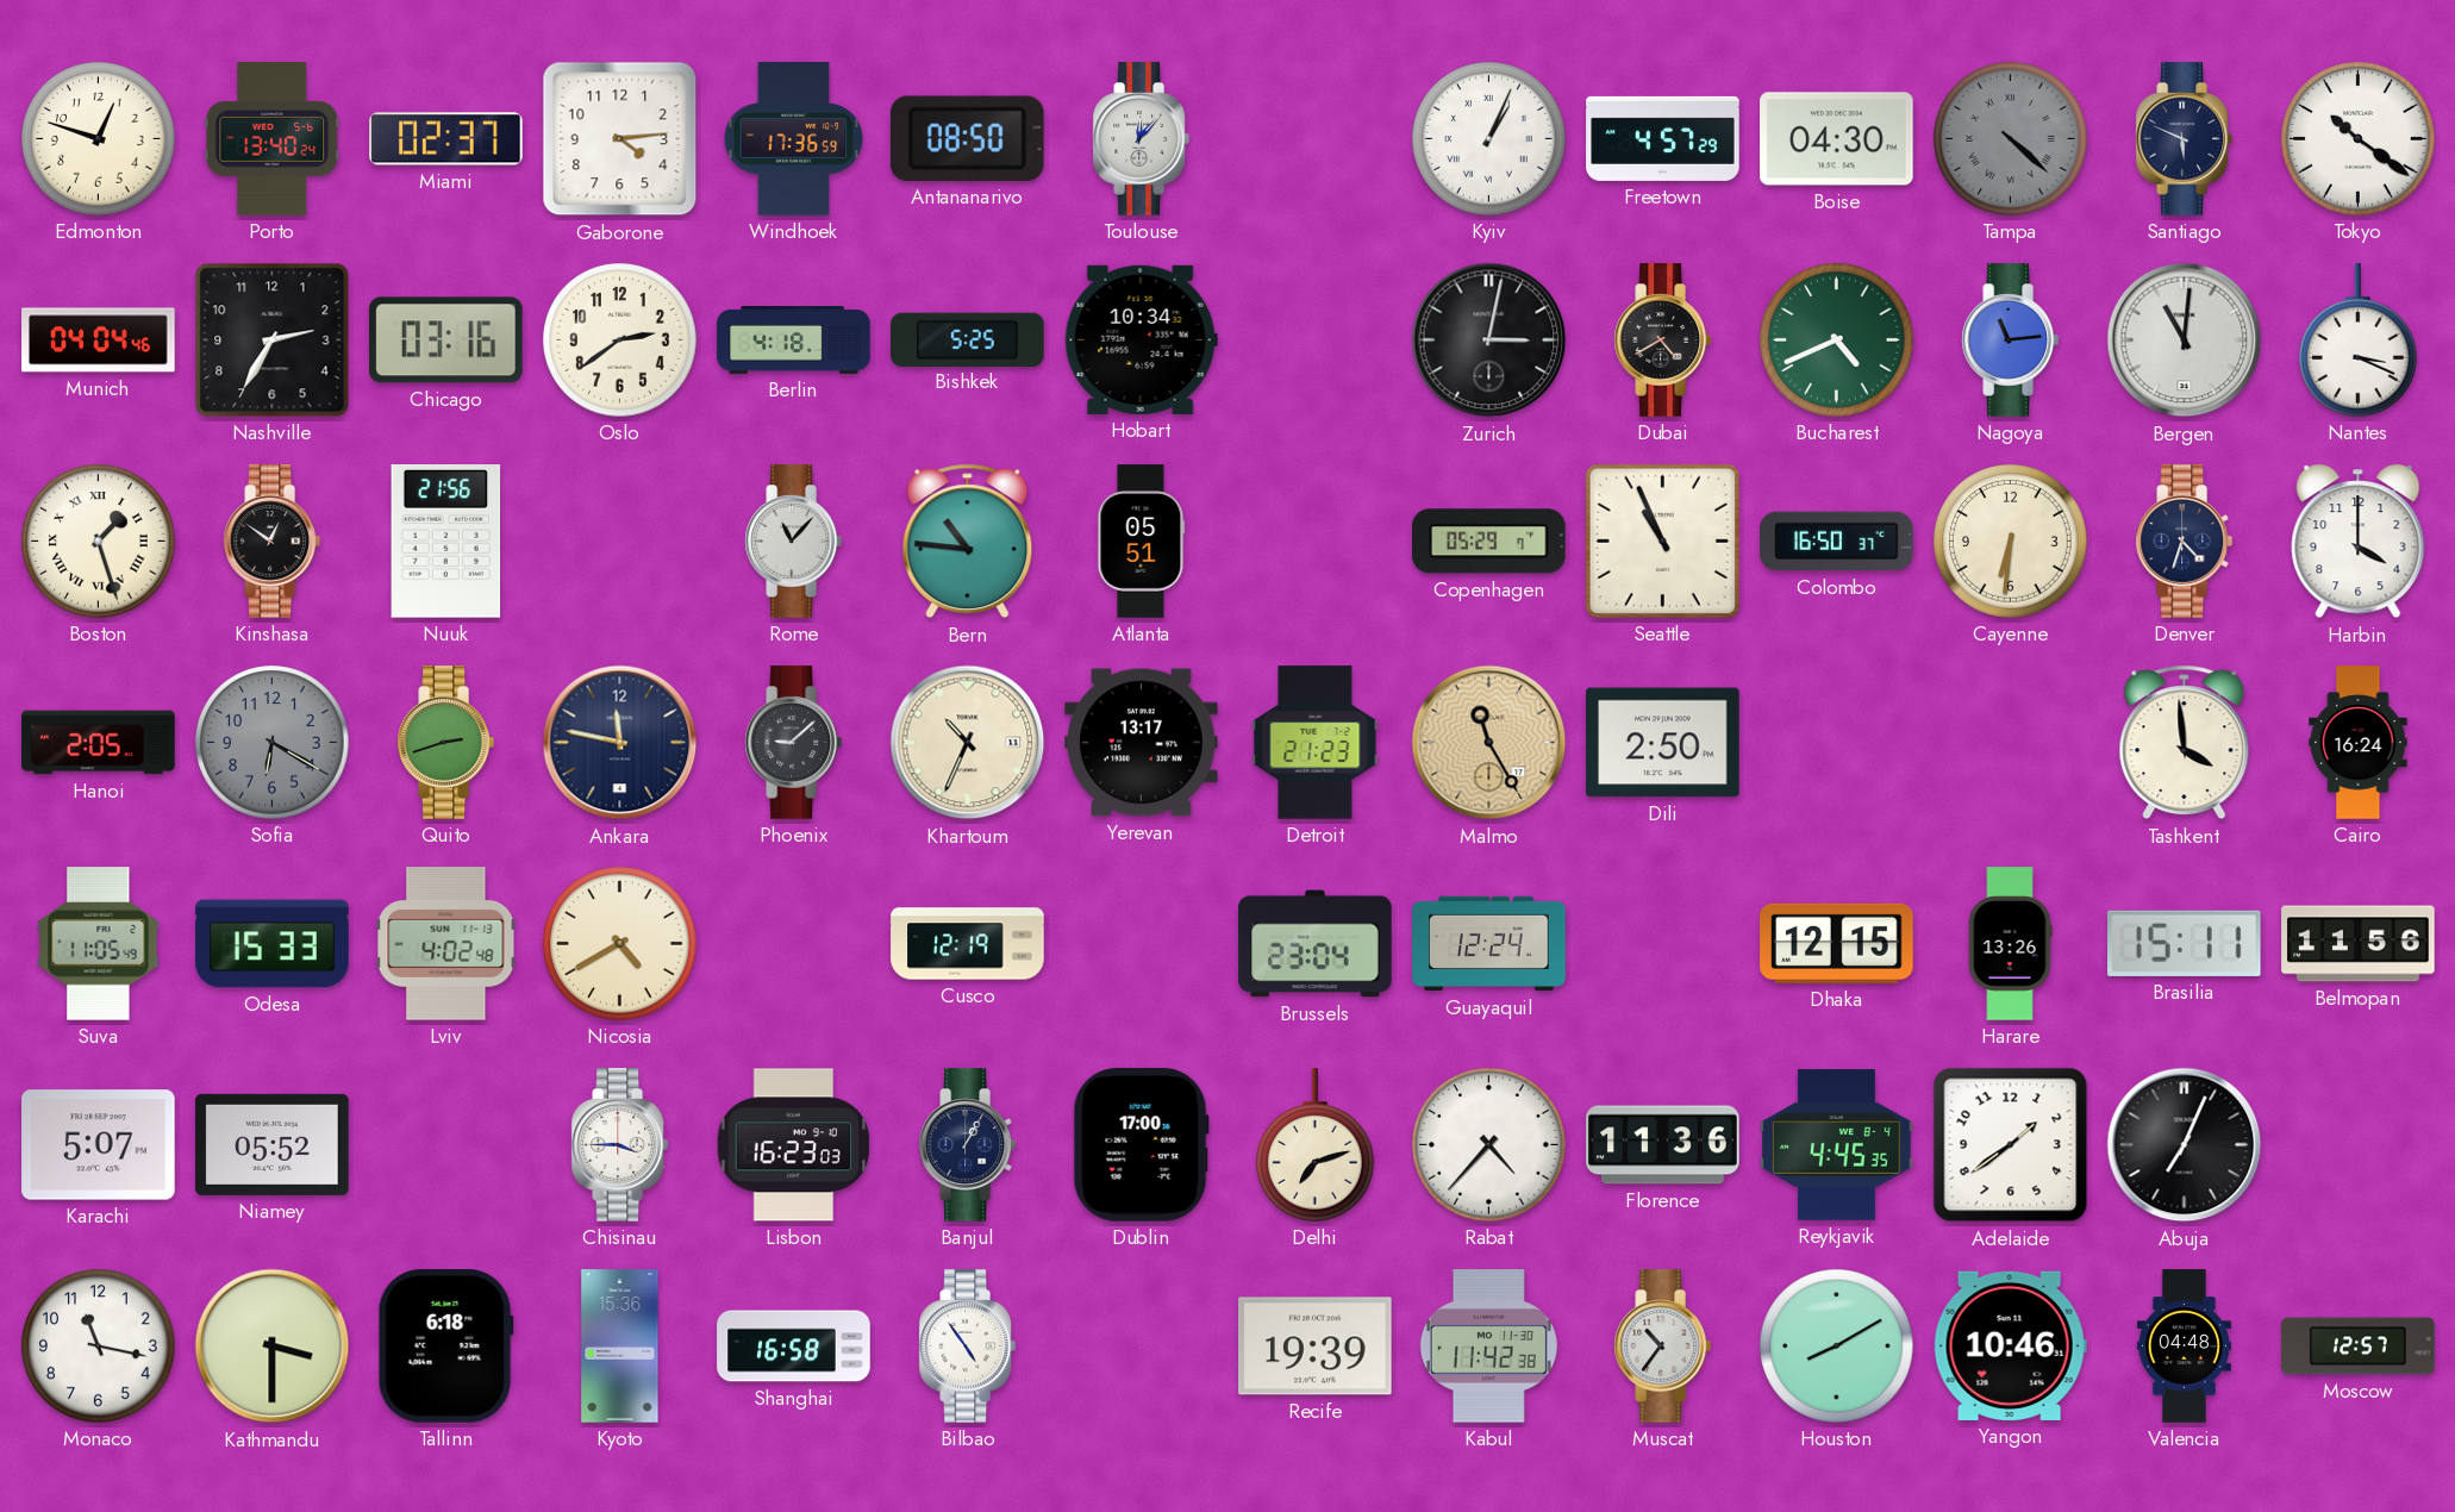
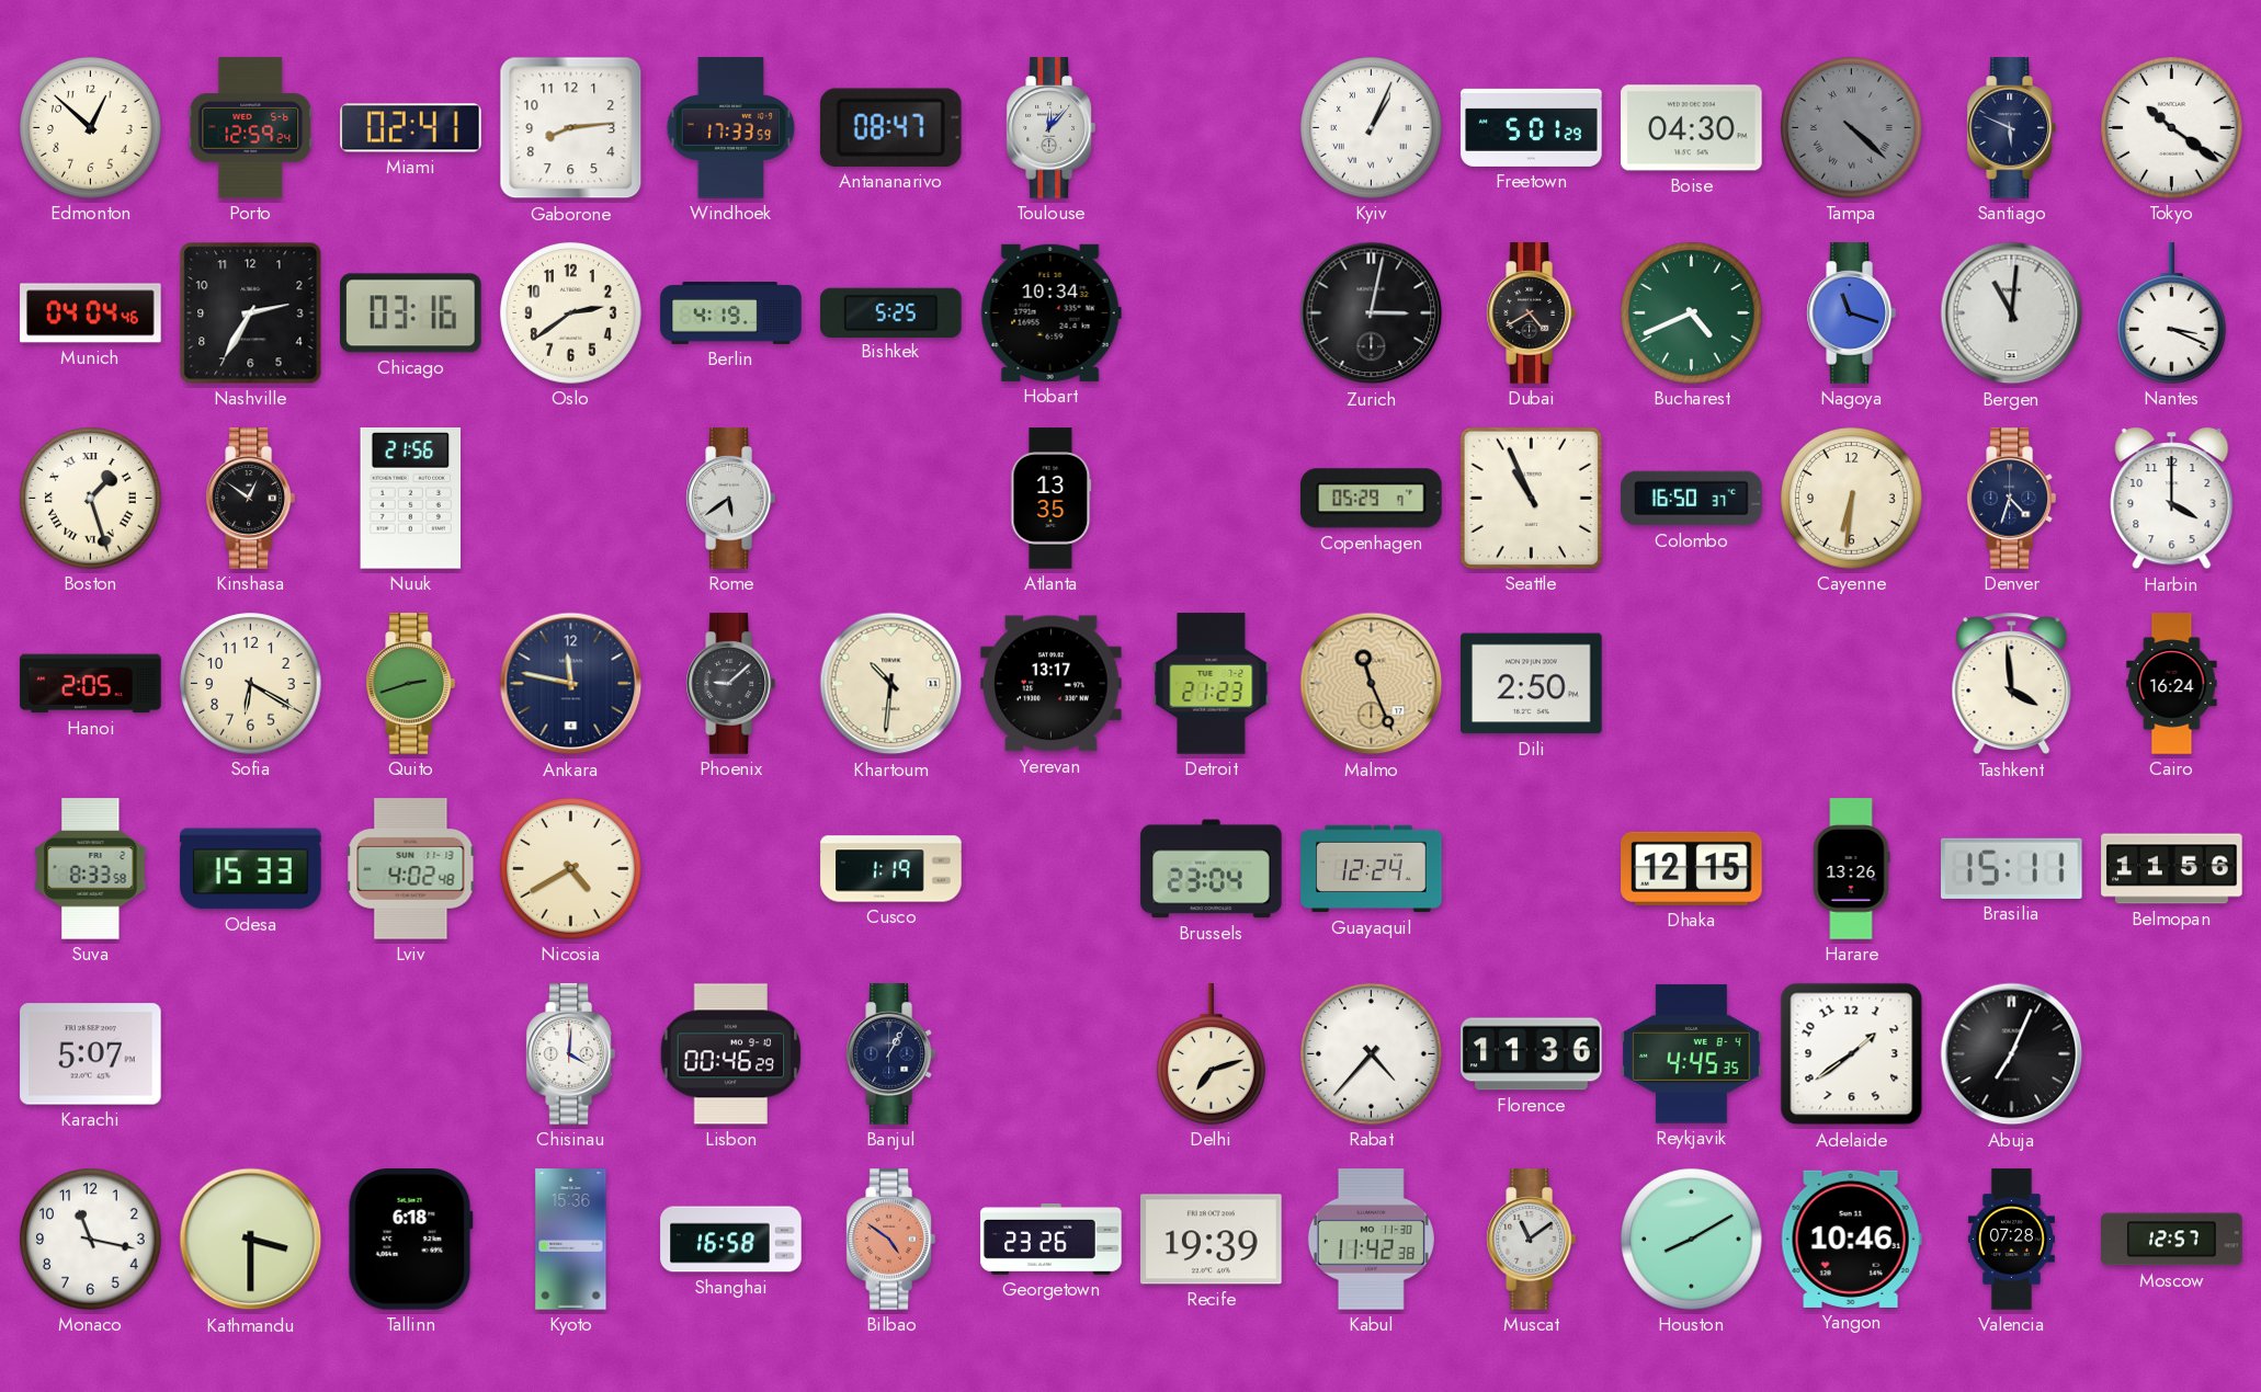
Edmonton: 12:48 -> 12:52 (91, 128)
Porto: 13:40 -> 12:59 (251, 128)
Miami: 02:37 -> 02:41 (411, 128)
Gaborone: 4:14 -> 8:14 (571, 128)
Windhoek: 17:36 -> 17:33 (731, 128)
Antananarivo: 08:50 -> 08:47 (890, 127)
Freetown: 4:57 -> 5:01 (1532, 127)
Berlin: 4:18 -> 4:19 (731, 313)
Nagoya: 11:14 -> 11:18 (1851, 313)
Rome: 11:07 -> 5:39 (730, 499)
Bern: 10:46 -> none (968, 542)
Atlanta: 05:51 -> 13:35 (1052, 499)
Sofia dial: grey -> cream (251, 684)
Khartoum: 10:34 -> 10:31 (891, 684)
Malmo: 11:25 -> 11:26 (1372, 684)
Suva: 11:05 -> 8:33 (91, 869)
Cusco: 12:19 -> 1:19 (891, 869)
Niamey: 05:52 -> none (273, 1144)
Chisinau: 3:45 -> 4:01 (570, 1054)
Lisbon: 16:23 -> 00:46 (731, 1054)
Dublin: 17:00 -> none (1141, 1145)
Bilbao: 4:54 -> 4:51 (890, 1240)
Bilbao dial: white -> salmon (890, 1240)
Georgetown: none -> 23:26 (1052, 1240)
Muscat: 10:36 -> 11:09 (1531, 1240)
Valencia: 04:48 -> 07:28 (2011, 1240)
